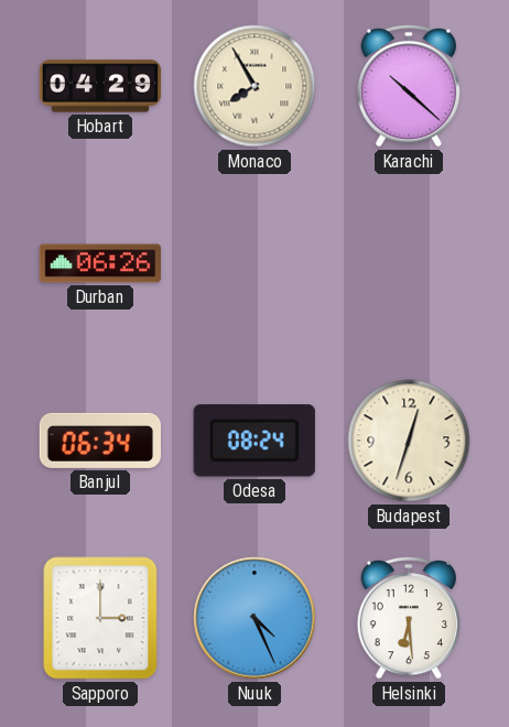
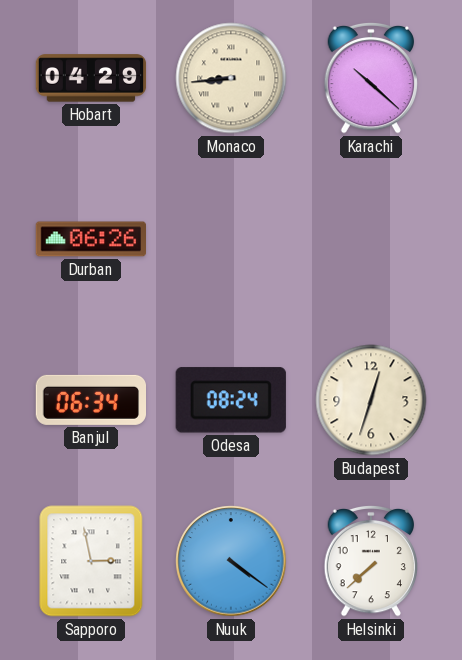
Monaco: 7:55 -> 8:44 (231, 78)
Sapporo: 3:00 -> 2:58 (91, 561)
Nuuk: 4:26 -> 4:21 (231, 561)
Helsinki: 6:29 -> 7:38 (370, 561)
